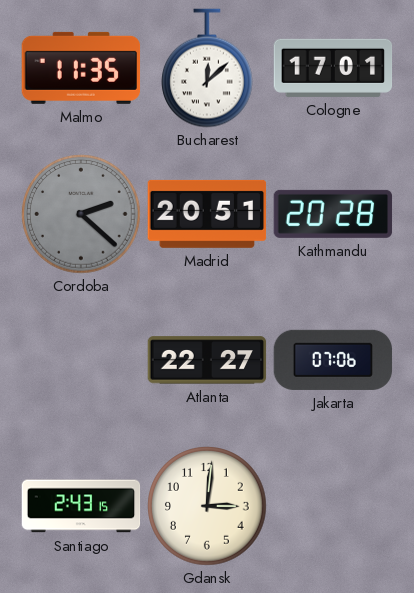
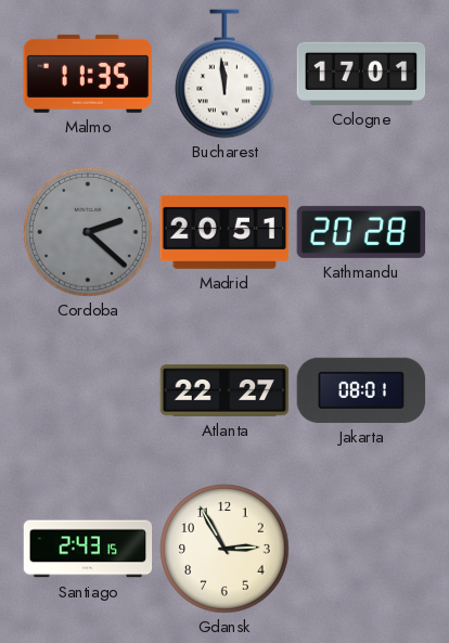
Bucharest: 12:08 -> 11:59 (226, 74)
Jakarta: 07:06 -> 08:01 (361, 390)
Gdansk: 3:01 -> 2:55 (224, 549)
